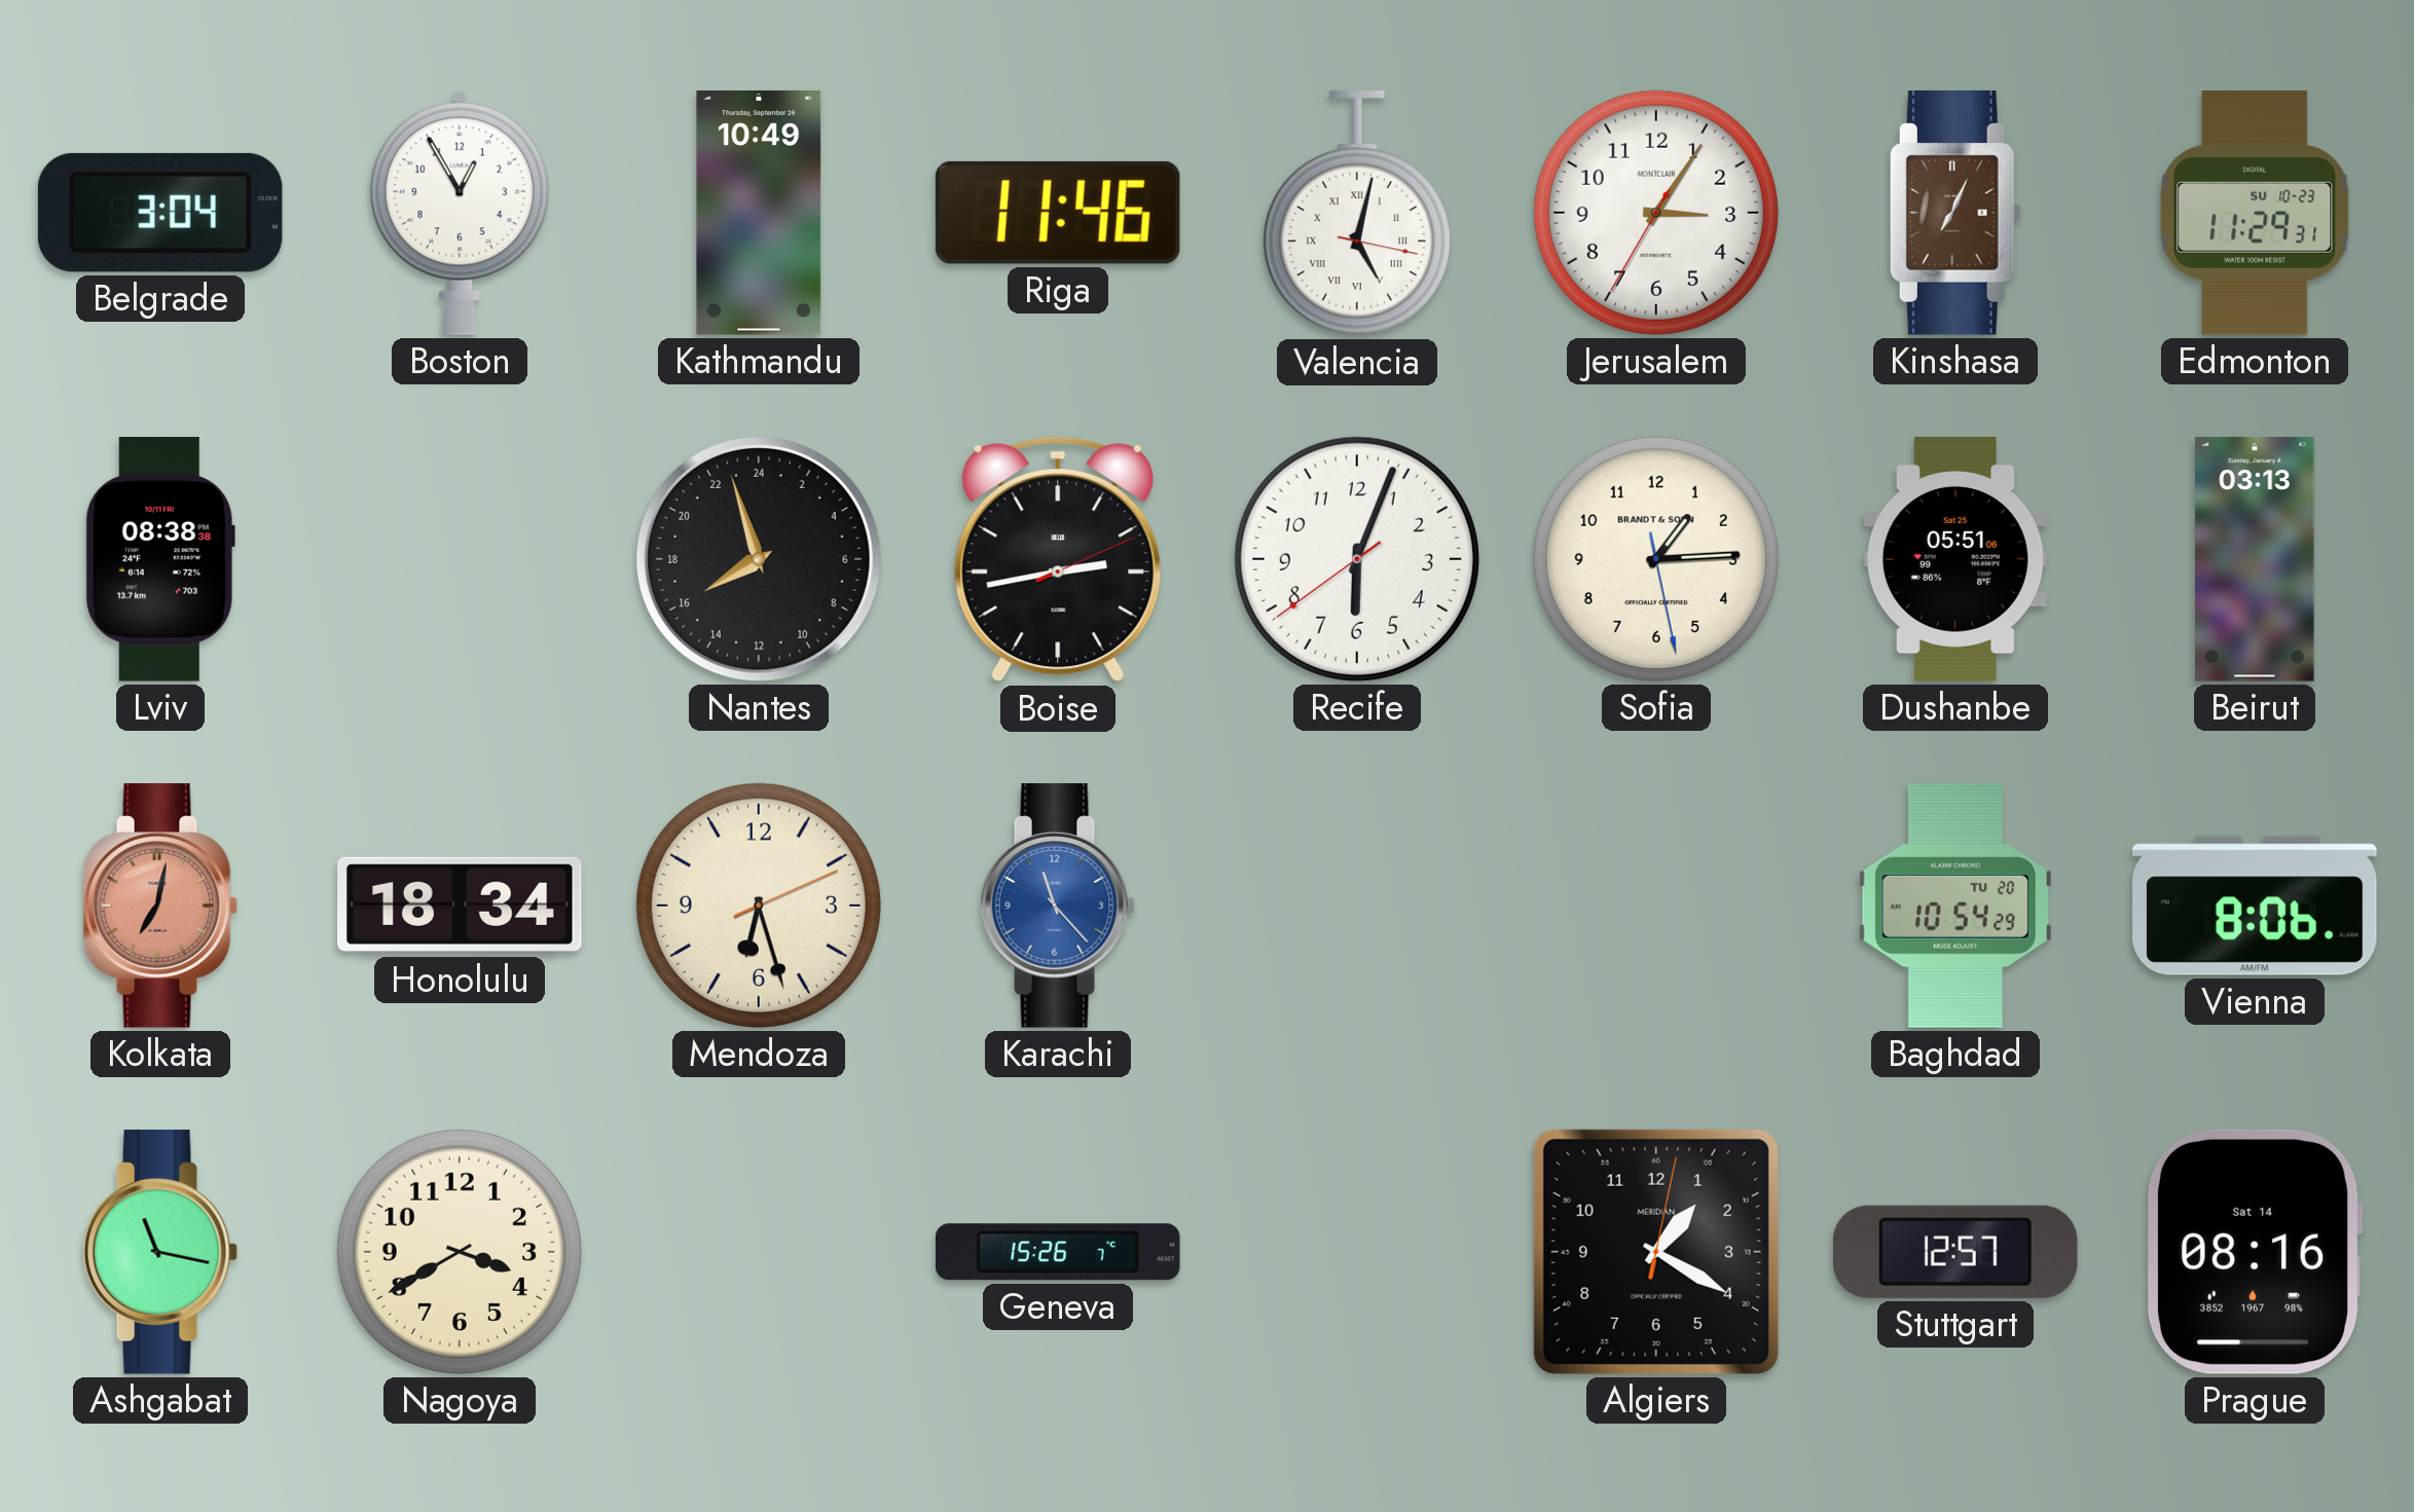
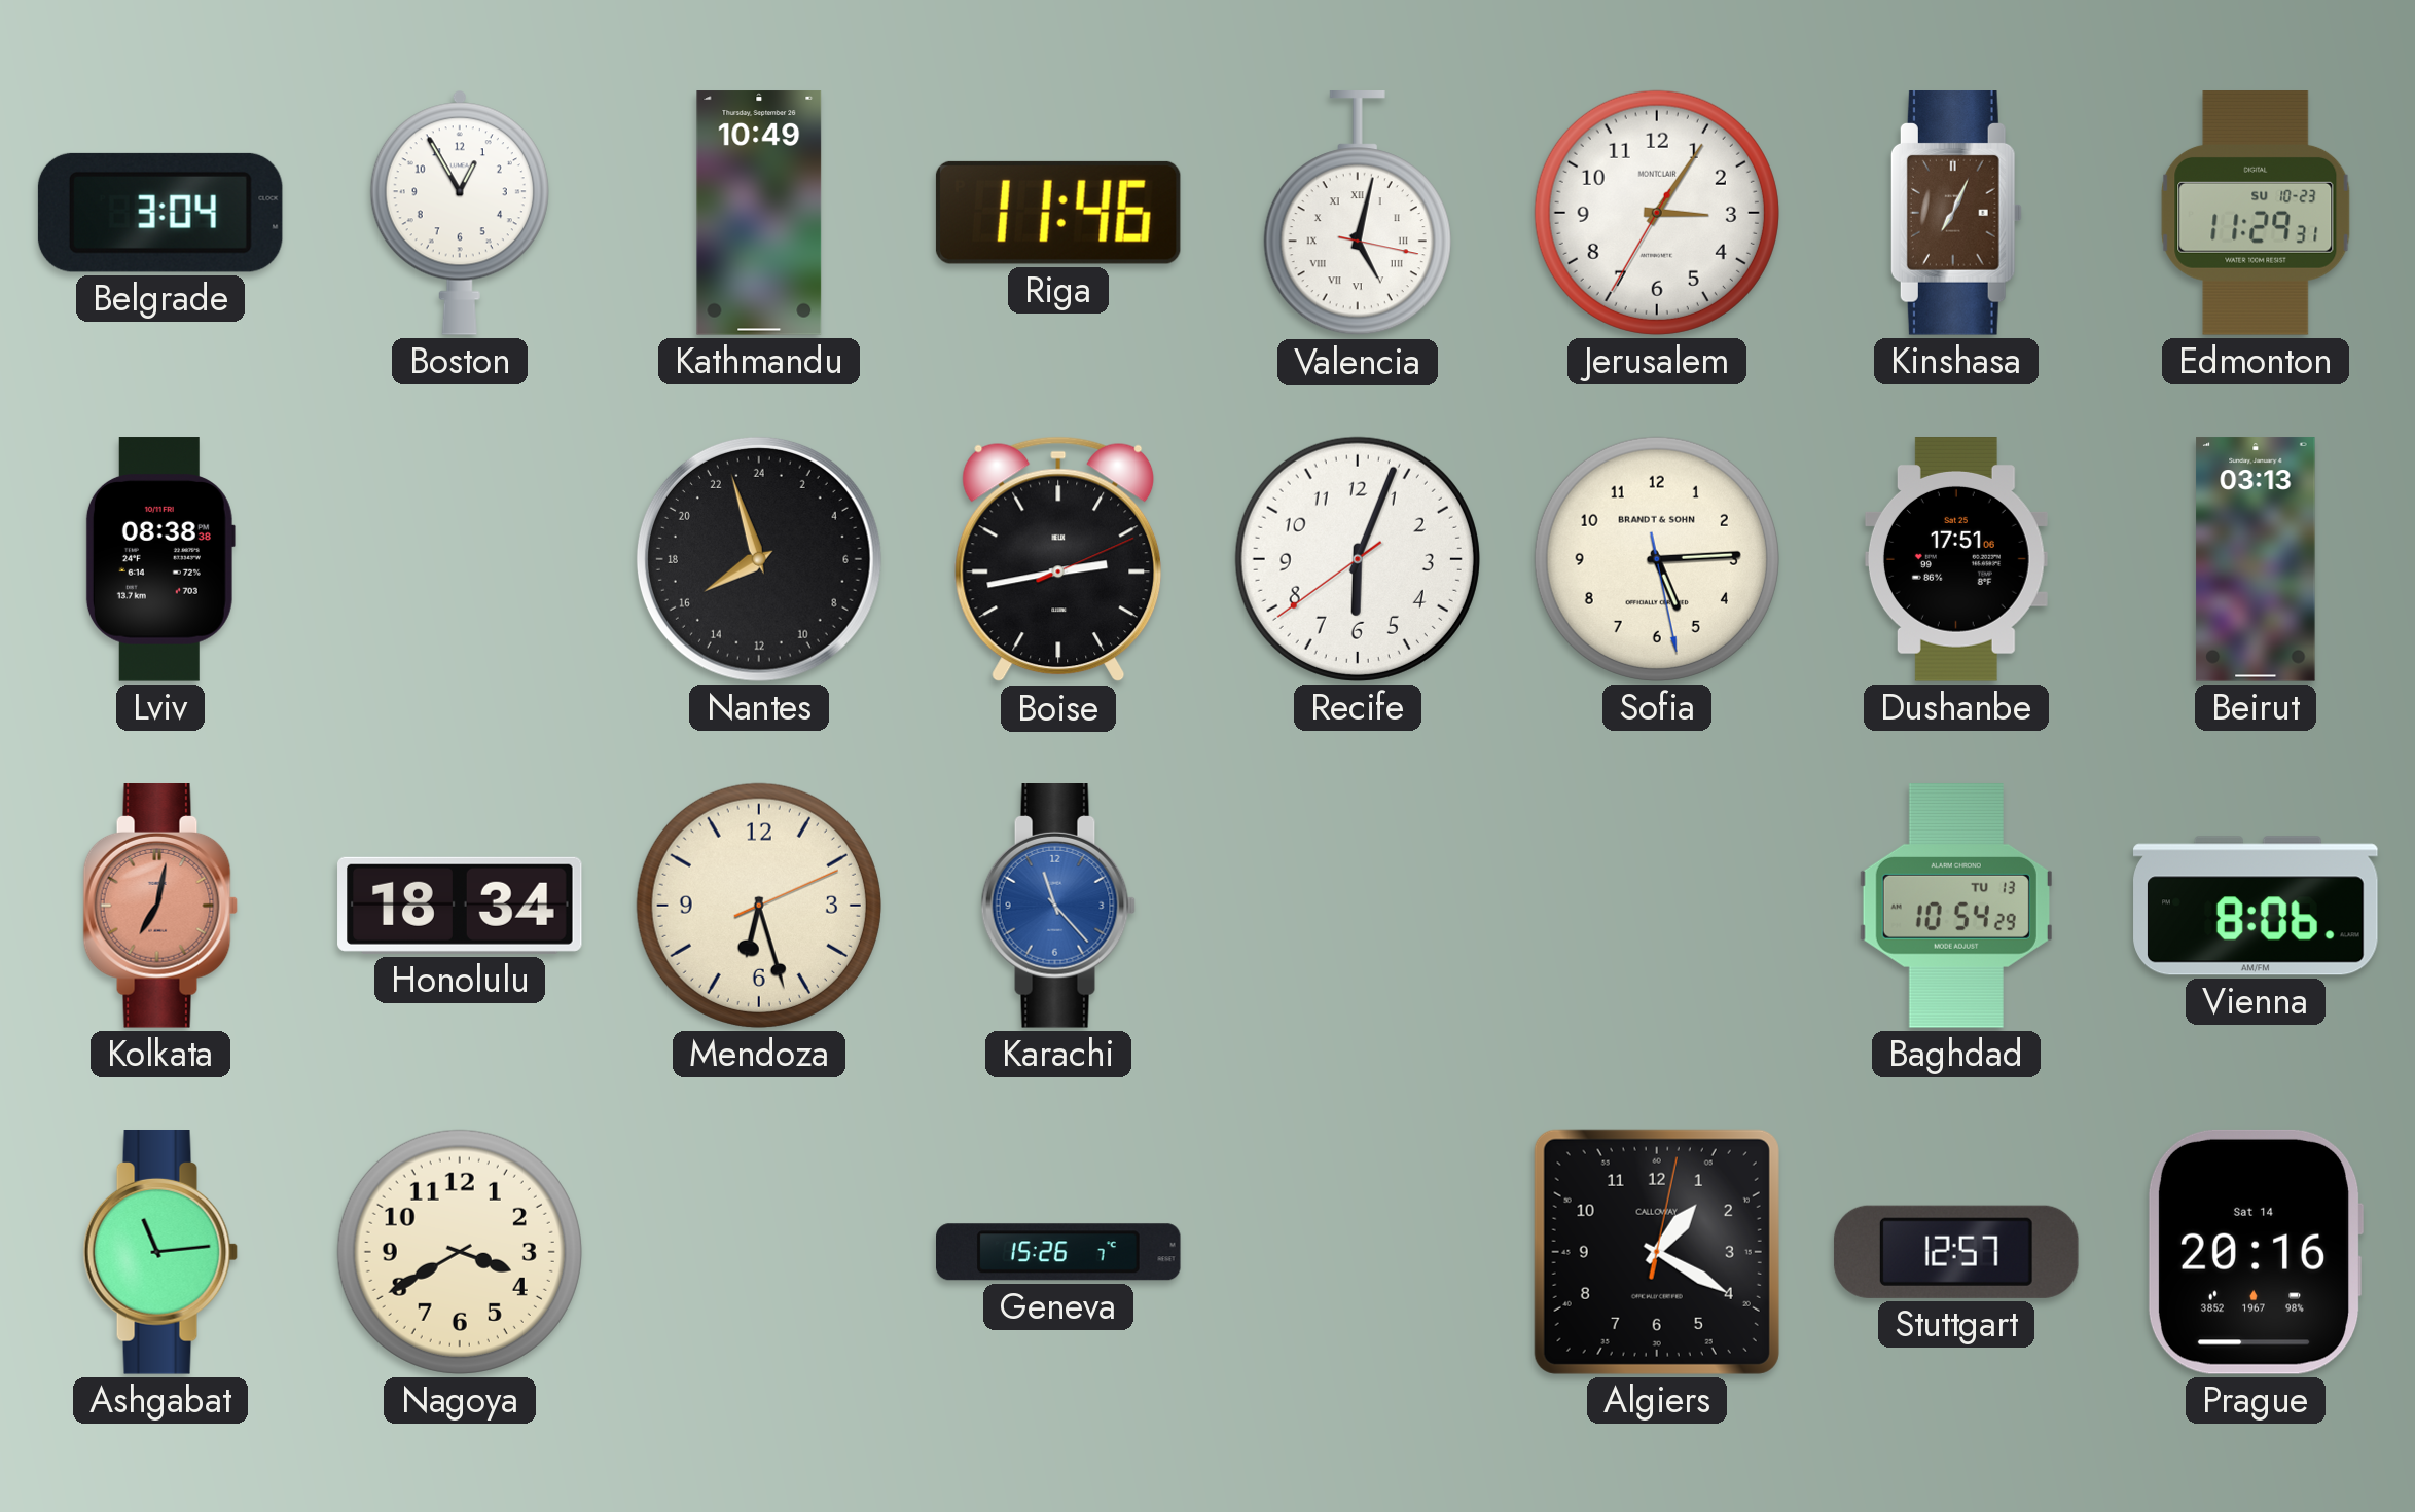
Sofia: 1:14 -> 5:14 (1657, 559)
Dushanbe: 05:51 -> 17:51 (1956, 559)
Baghdad date: TU 20 -> TU 13 (1956, 907)
Ashgabat: 11:17 -> 11:14 (160, 1253)
Algiers brand: MERIDIAN -> CALLOWAY (1657, 1252)
Prague: 08:16 -> 20:16 (2256, 1252)
